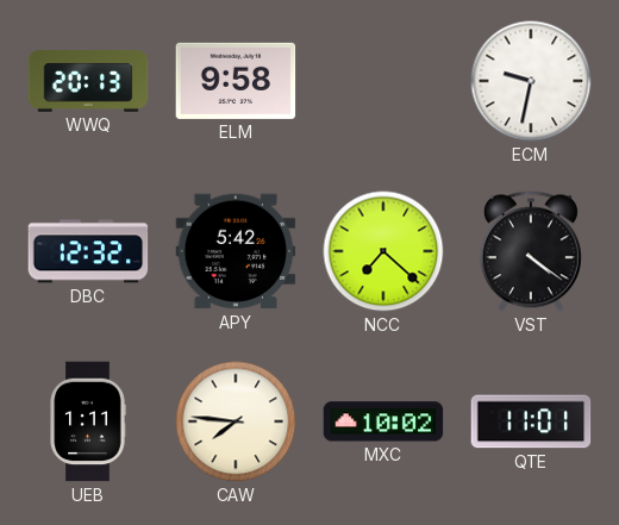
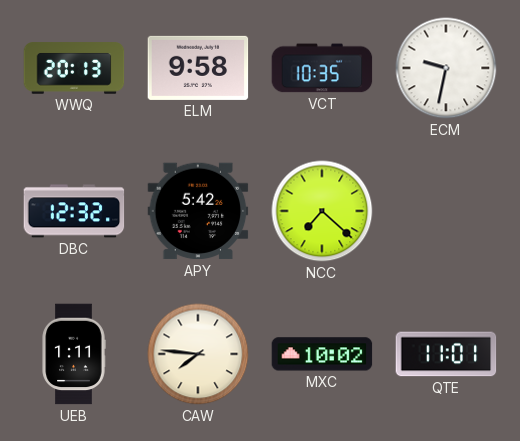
VCT: none -> 10:35 (322, 68)
VST: 4:21 -> none (531, 251)
